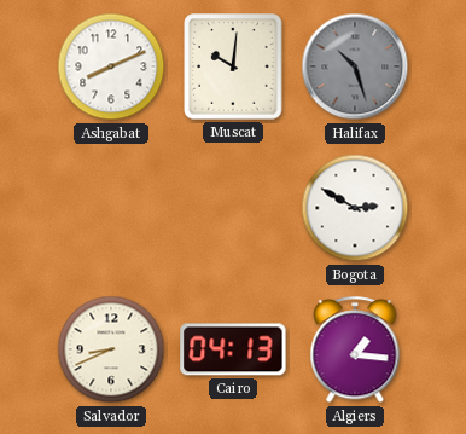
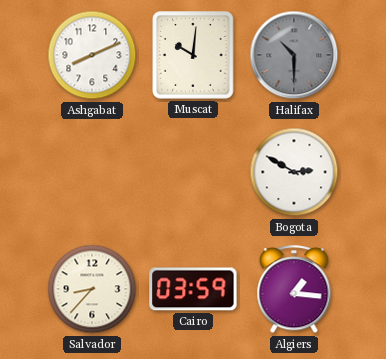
Halifax: 10:27 -> 10:30 (294, 55)
Salvador: 8:41 -> 8:37 (92, 289)
Cairo: 04:13 -> 03:59 (193, 289)
